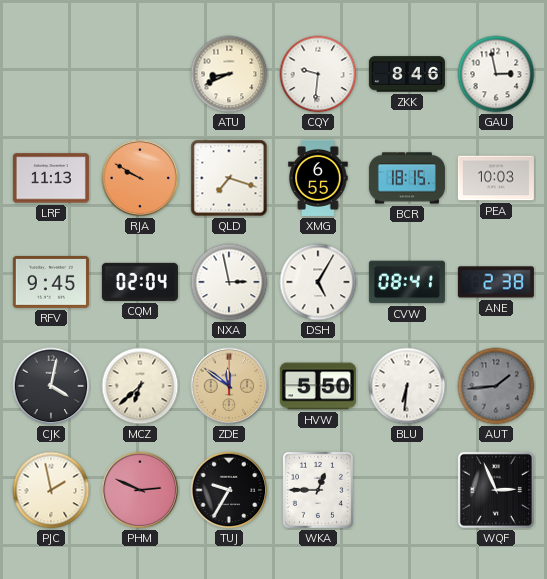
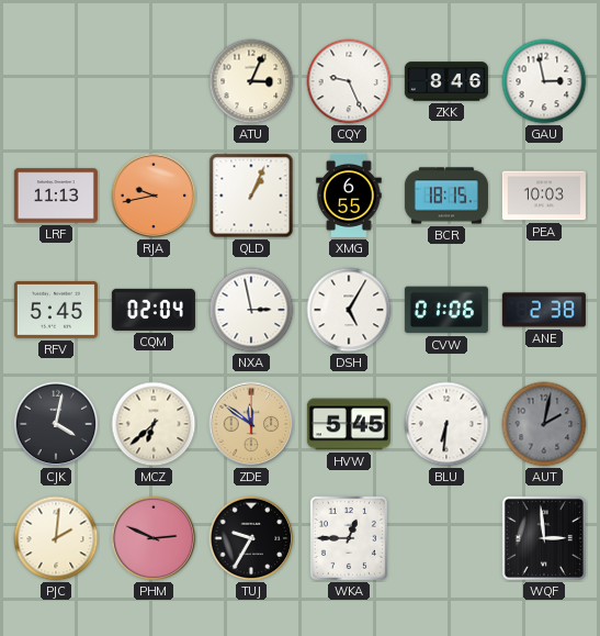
ATU: 8:41 -> 3:04 (251, 81)
CQY: 9:31 -> 9:26 (349, 81)
RJA: 9:50 -> 9:43 (154, 196)
QLD: 7:18 -> 1:04 (251, 196)
RFV: 9:45 -> 5:45 (56, 310)
CVW: 08:41 -> 01:06 (446, 310)
HVW: 5:50 -> 5:45 (349, 424)
AUT: 1:44 -> 2:02 (544, 424)
PJC: 1:58 -> 2:01 (56, 538)
WQF: 2:56 -> 2:59 (544, 538)
